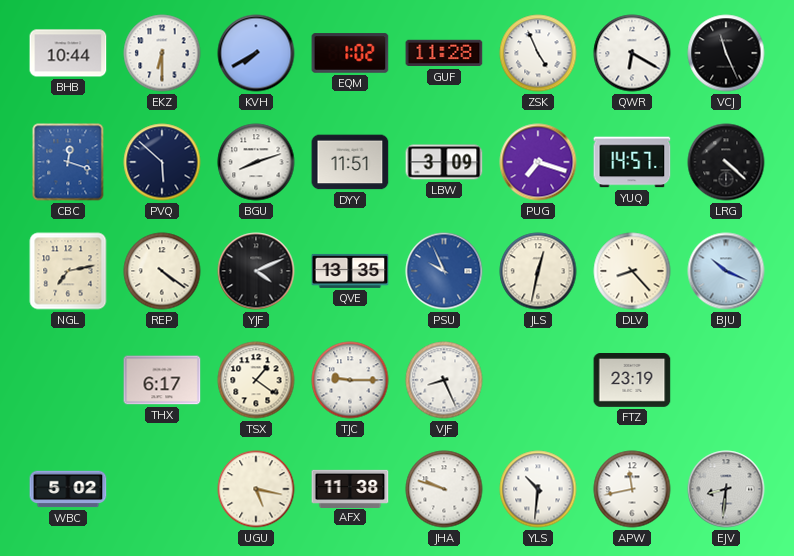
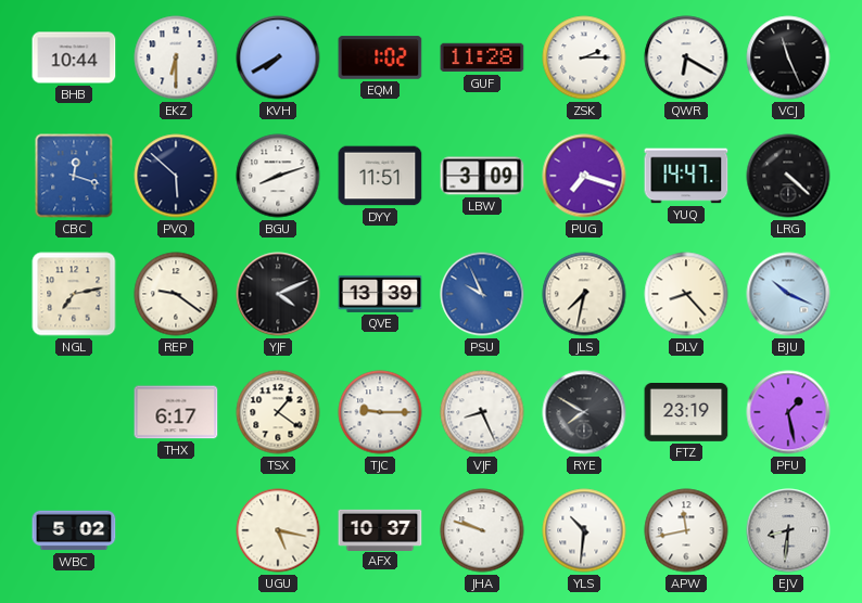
ZSK: 4:56 -> 2:15 (584, 57)
YUQ: 14:57 -> 14:47 (686, 176)
REP: 4:21 -> 9:21 (176, 294)
QVE: 13:35 -> 13:39 (380, 294)
JLS: 12:32 -> 7:32 (584, 294)
RYE: none -> 7:50 (584, 412)
PFU: none -> 1:28 (788, 412)
AFX: 11:38 -> 10:37 (380, 529)
